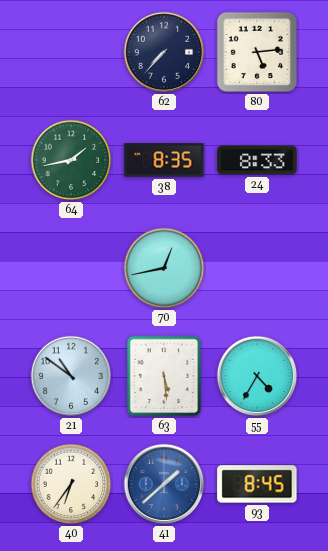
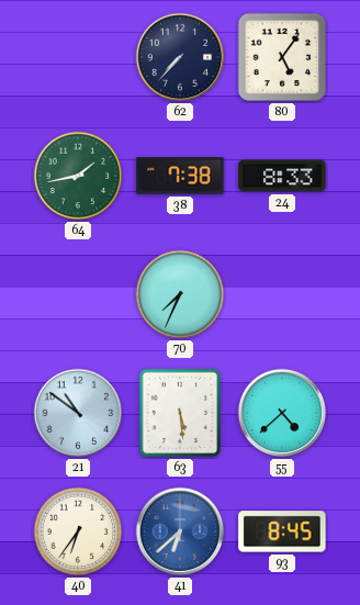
80: 5:14 -> 5:06 (282, 57)
38: 8:35 -> 7:38 (180, 176)
70: 12:43 -> 7:34 (180, 294)
55: 4:35 -> 4:38 (282, 413)
41: 1:38 -> 6:38 (180, 531)
